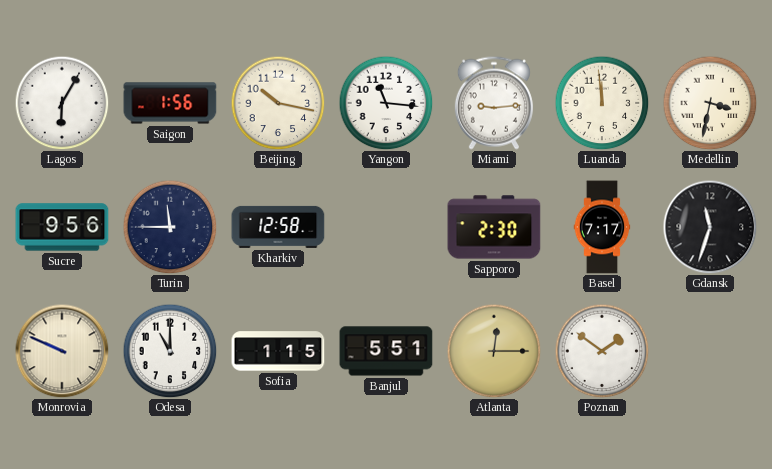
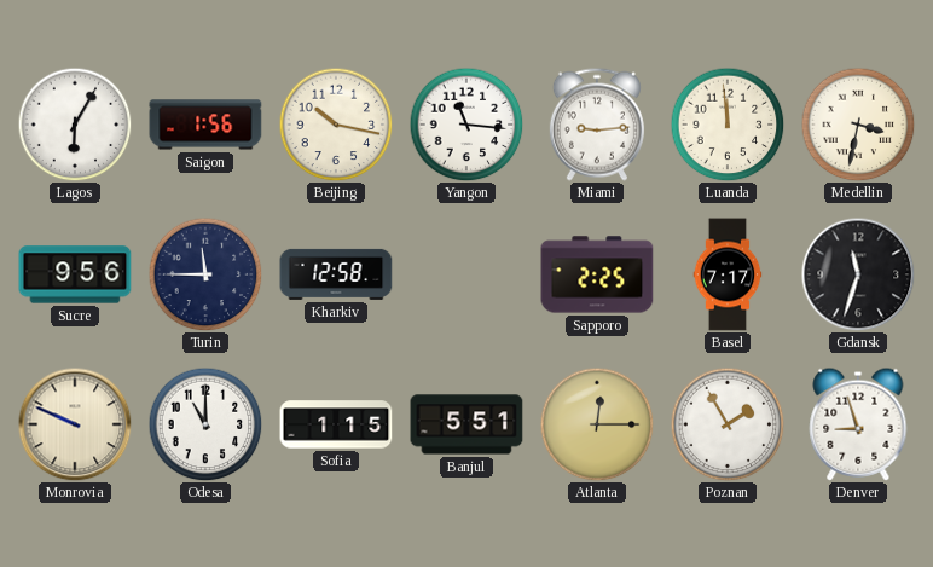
Sapporo: 2:30 -> 2:25 (597, 274)
Poznan: 1:51 -> 1:55 (728, 424)
Denver: none -> 8:57 (858, 424)
